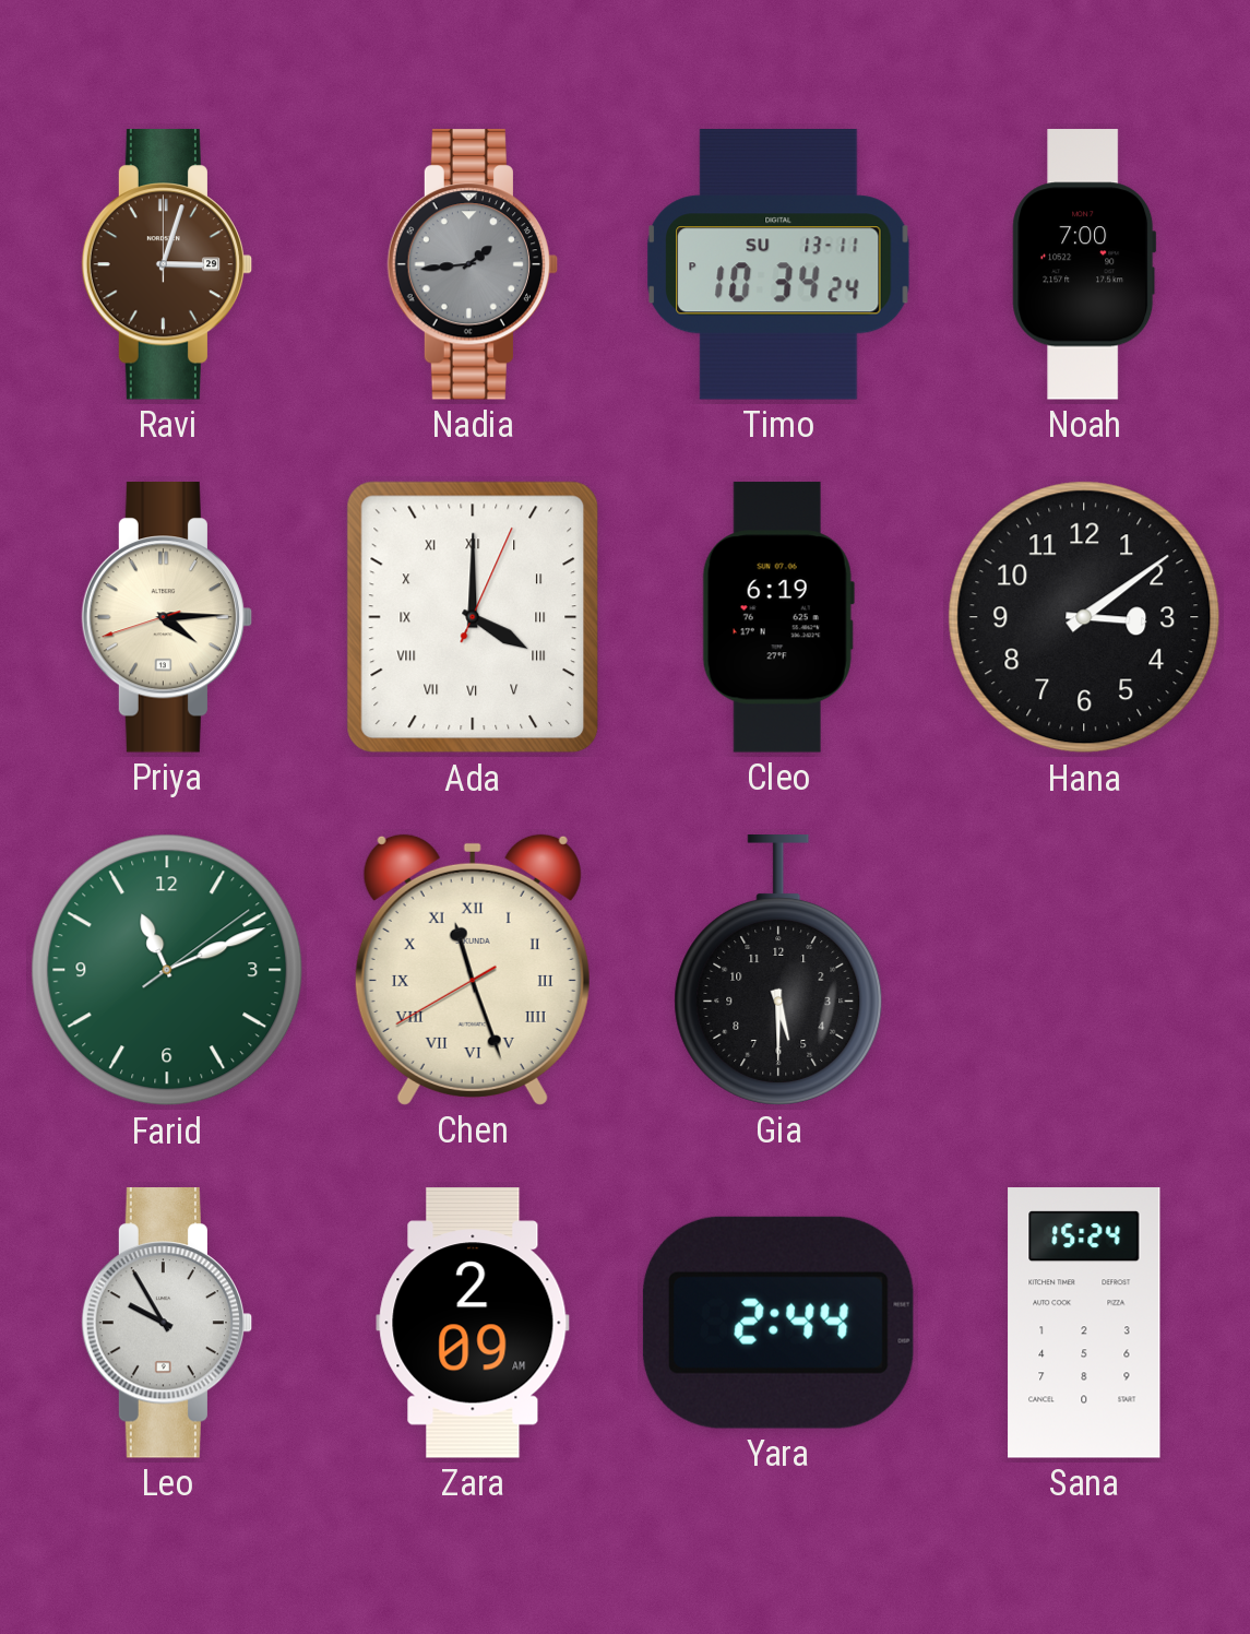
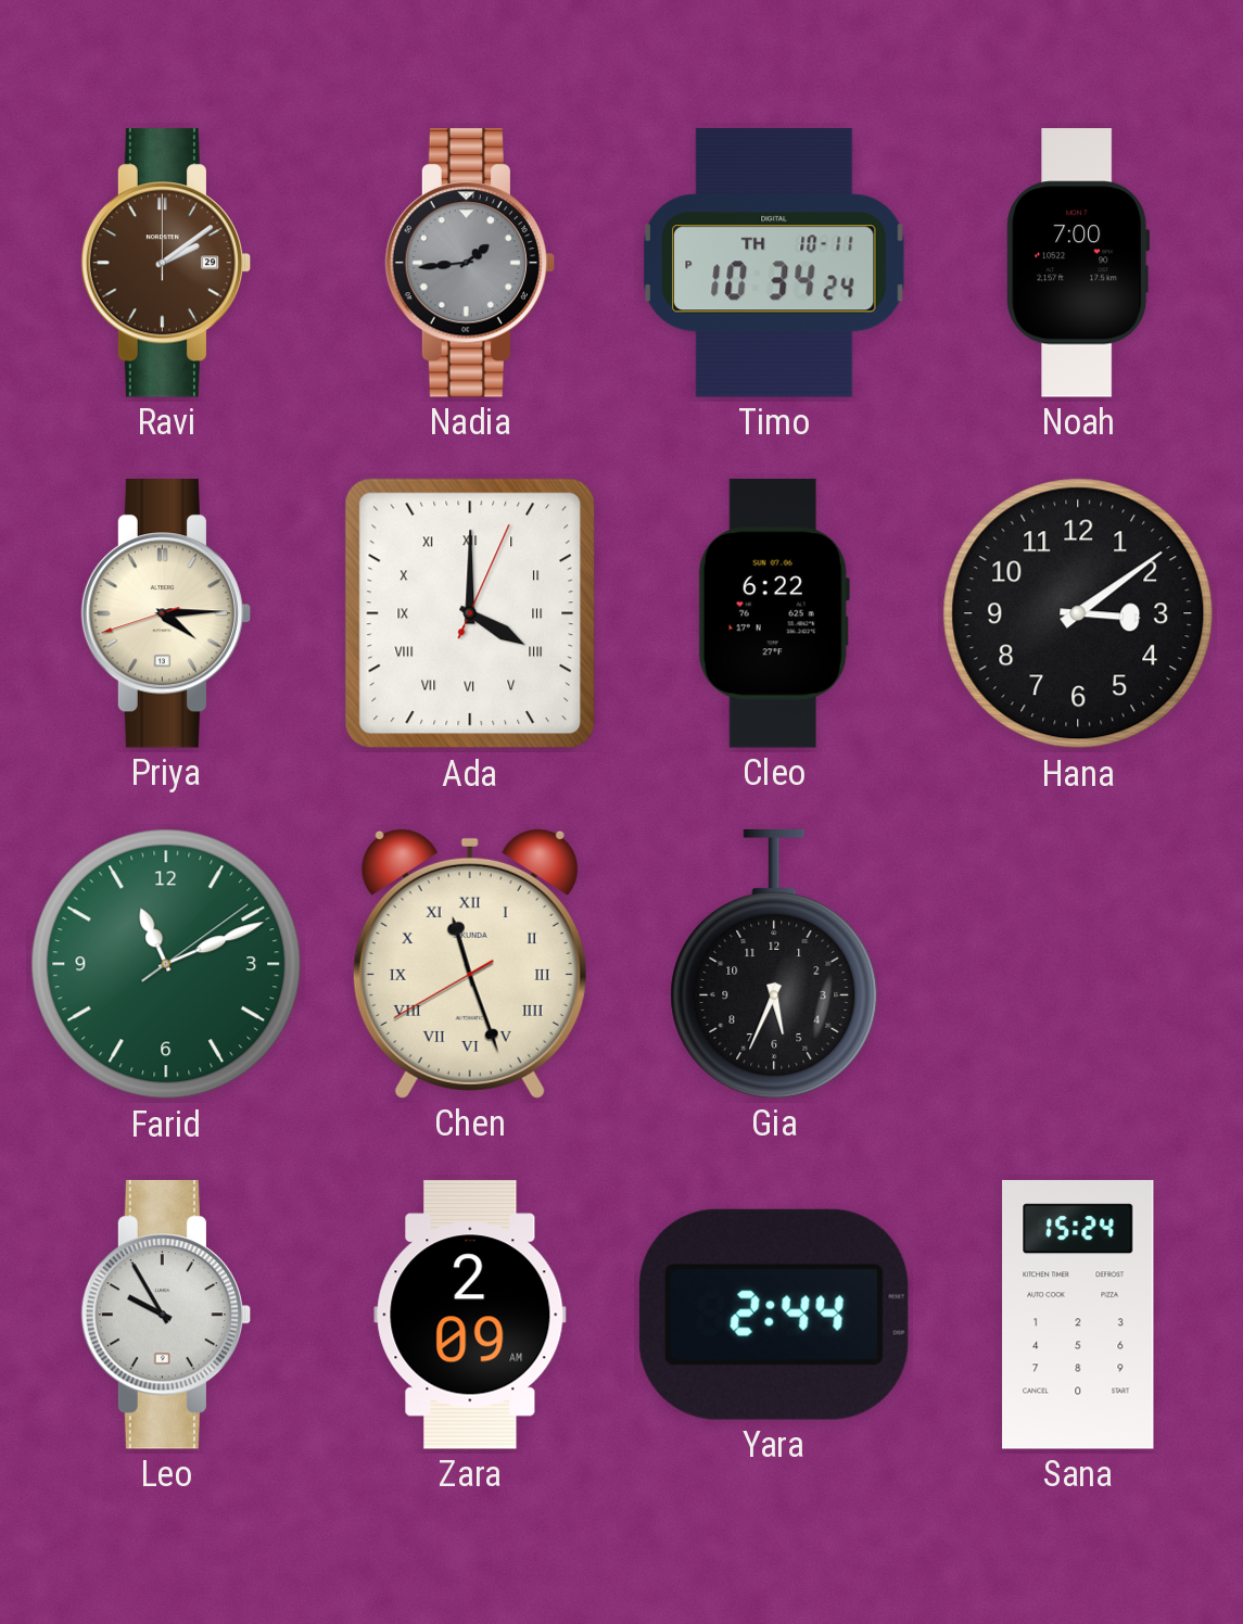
Ravi: 3:03 -> 2:09 (166, 264)
Timo date: SU 13-11 -> TH 10-11 (775, 264)
Cleo: 6:19 -> 6:22 (774, 613)
Gia: 5:30 -> 5:34 (774, 965)
